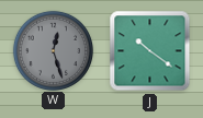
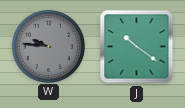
W: 12:27 -> 9:46 (48, 46)
